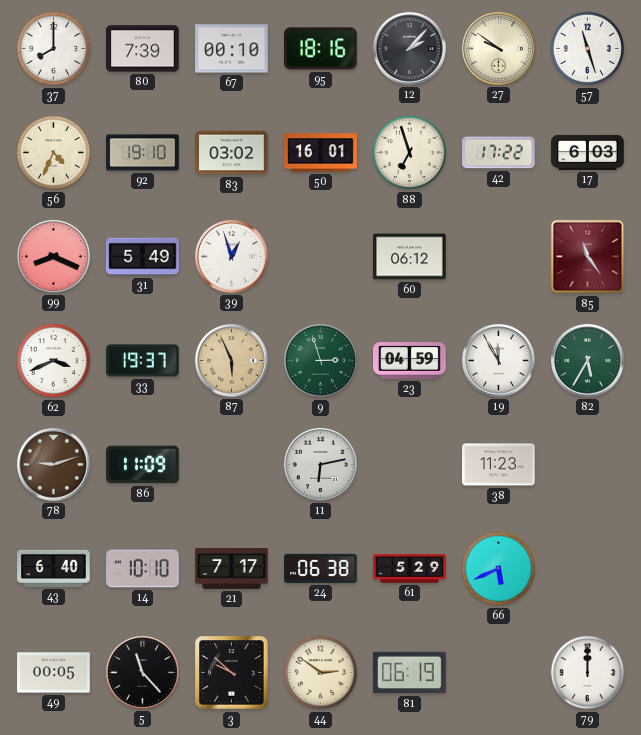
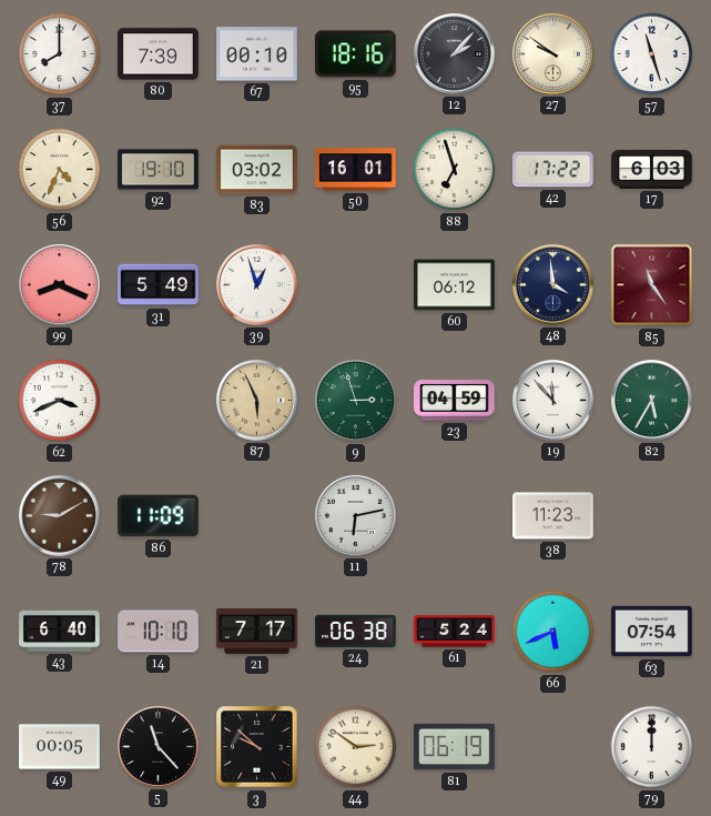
48: none -> 3:59 (552, 284)
33: 19:37 -> none (143, 361)
19: 11:55 -> 11:53 (552, 400)
78: 9:12 -> 9:10 (59, 515)
61: 5:29 -> 5:24 (455, 632)
63: none -> 07:54 (652, 632)
